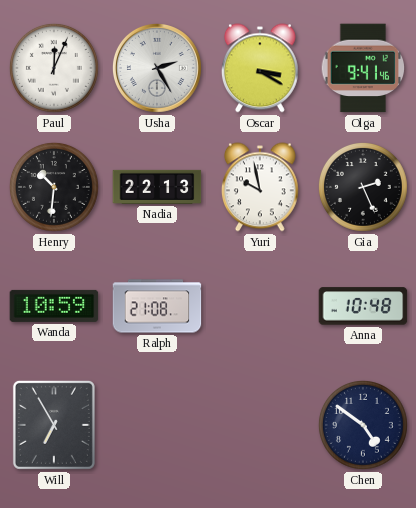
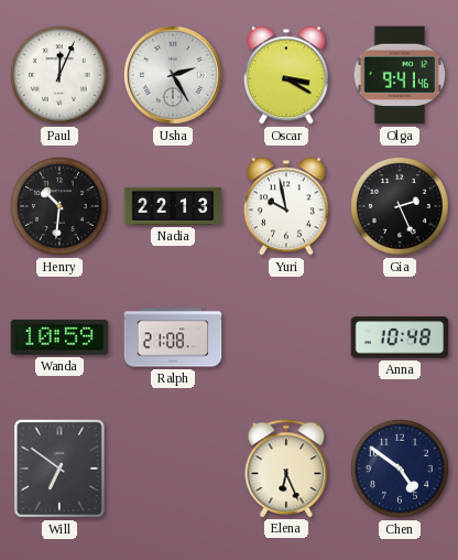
Will: 6:55 -> 6:51 (59, 469)
Elena: none -> 6:26 (286, 469)
